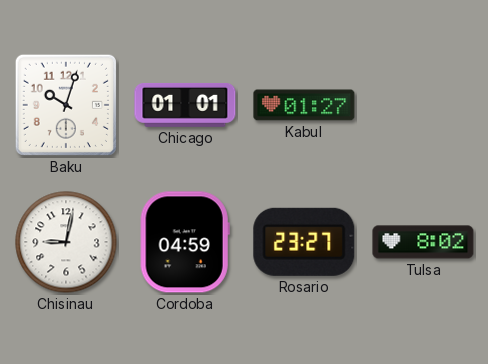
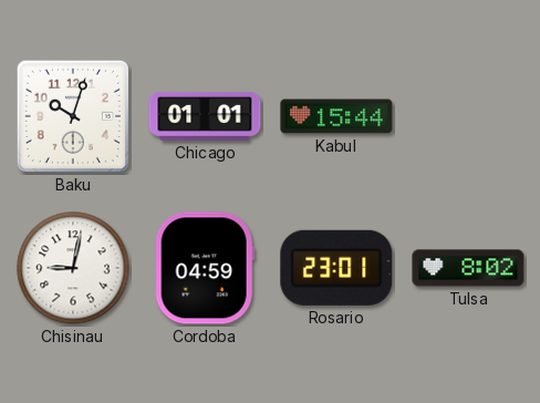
Kabul: 01:27 -> 15:44 (336, 116)
Rosario: 23:27 -> 23:01 (336, 268)
